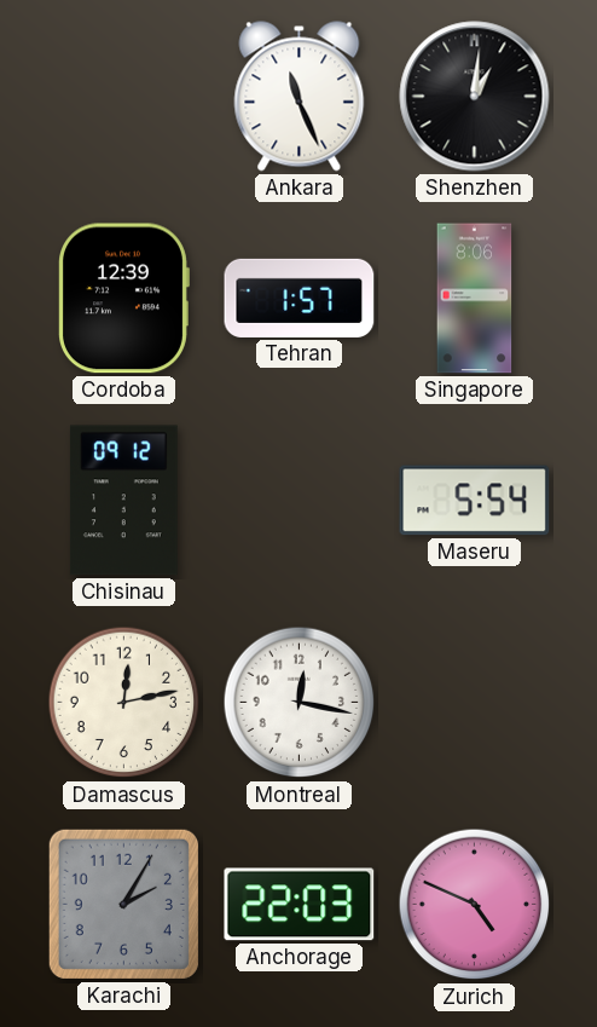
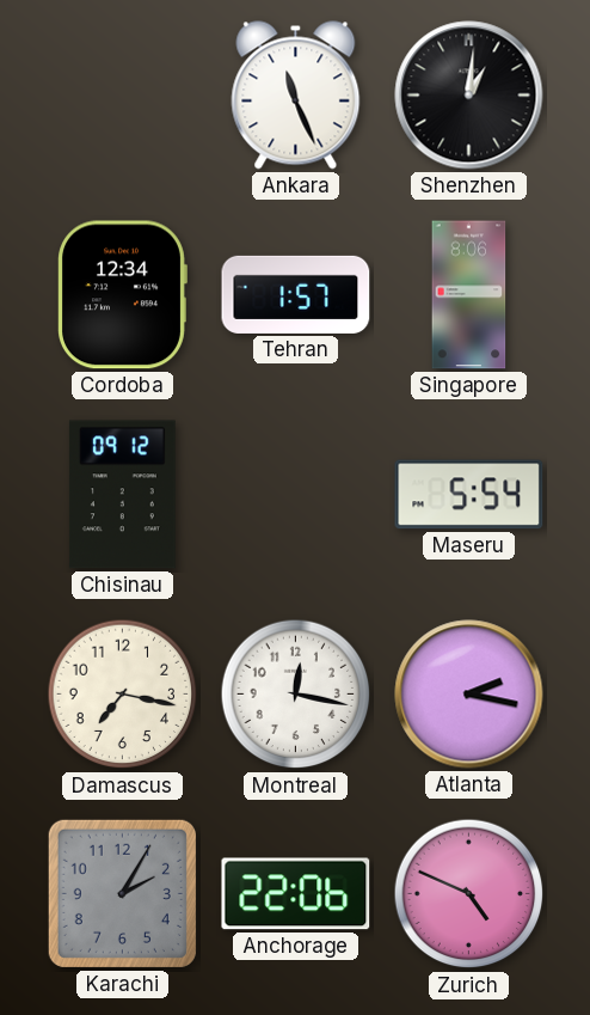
Cordoba: 12:39 -> 12:34 (122, 295)
Damascus: 12:13 -> 7:17 (123, 695)
Atlanta: none -> 2:17 (469, 695)
Anchorage: 22:03 -> 22:06 (296, 894)
